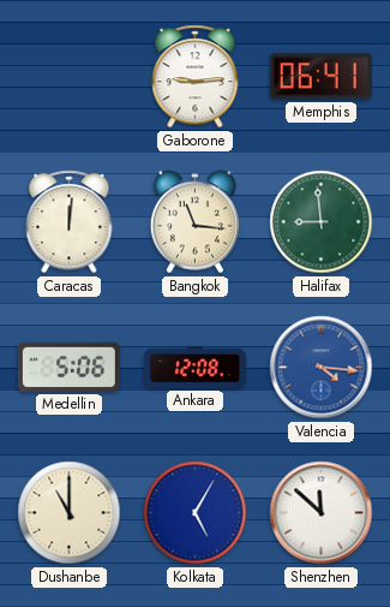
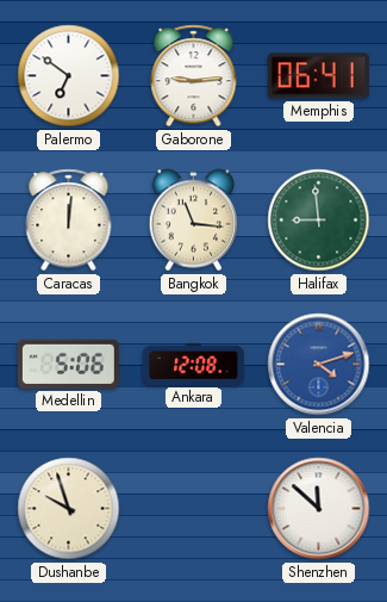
Palermo: none -> 6:51 (69, 76)
Valencia: 4:16 -> 4:12 (319, 365)
Dushanbe: 11:00 -> 9:57 (69, 509)
Kolkata: 5:05 -> none (196, 513)
